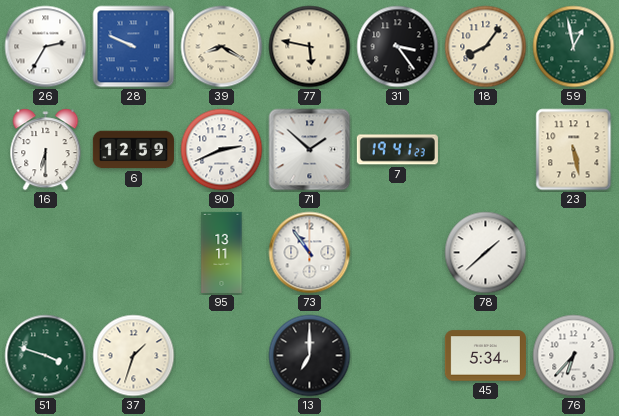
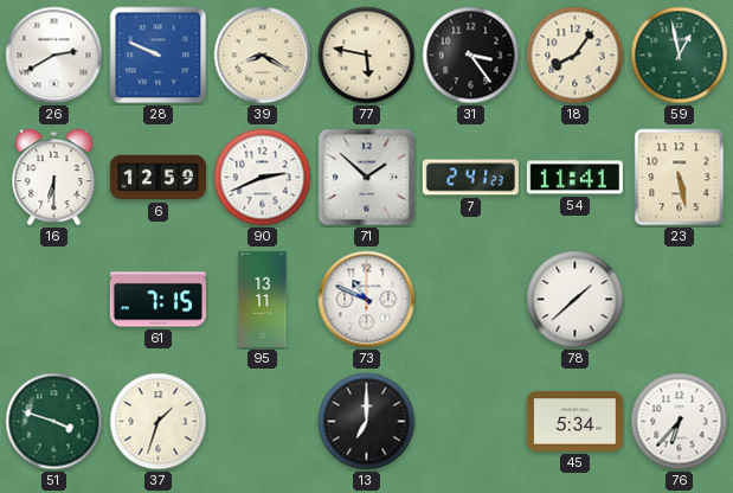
26: 2:35 -> 2:40 (54, 56)
7: 19:41 -> 2:41 (470, 178)
54: none -> 11:41 (574, 178)
61: none -> 7:15 (157, 300)
73: 10:54 -> 10:49 (367, 300)
